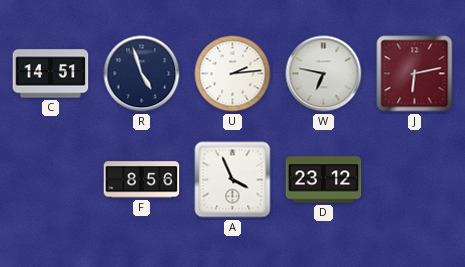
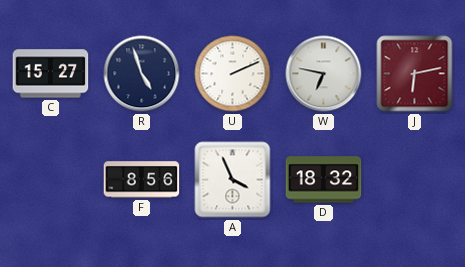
C: 14:51 -> 15:27 (51, 74)
U: 2:14 -> 2:11 (233, 74)
D: 23:12 -> 18:32 (324, 180)
